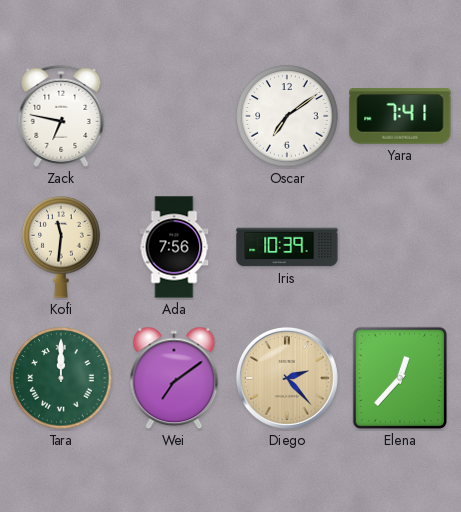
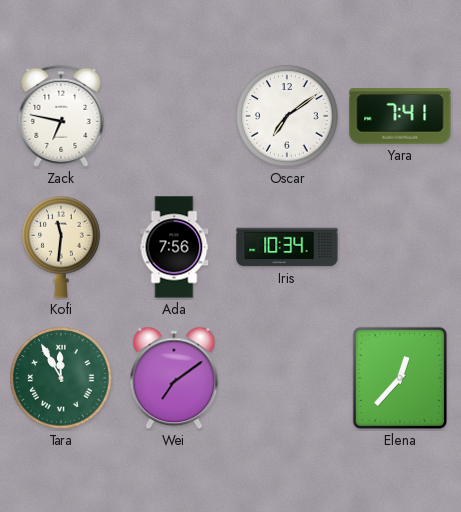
Iris: 10:39 -> 10:34 (287, 247)
Tara: 12:00 -> 11:55 (61, 378)
Diego: 2:23 -> none (287, 378)
